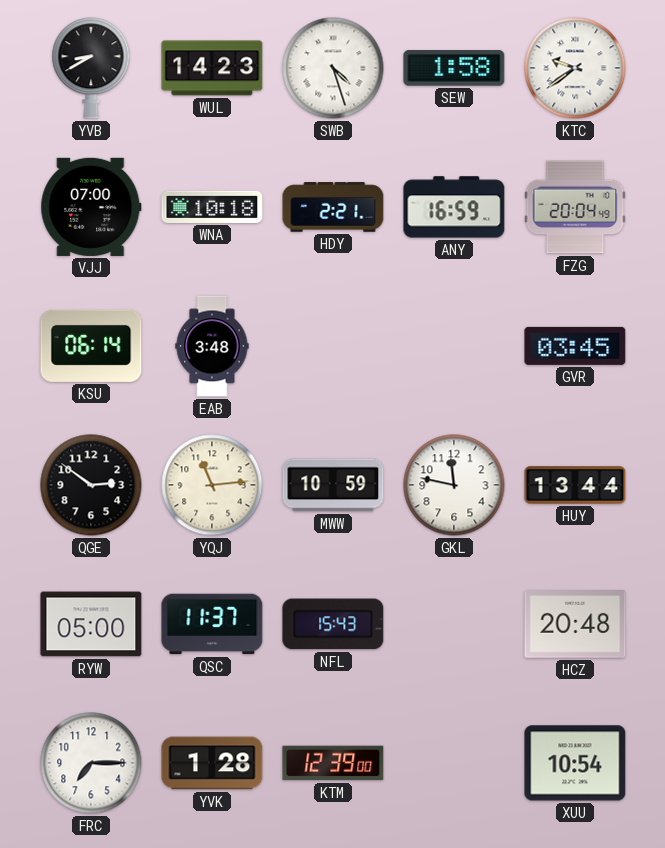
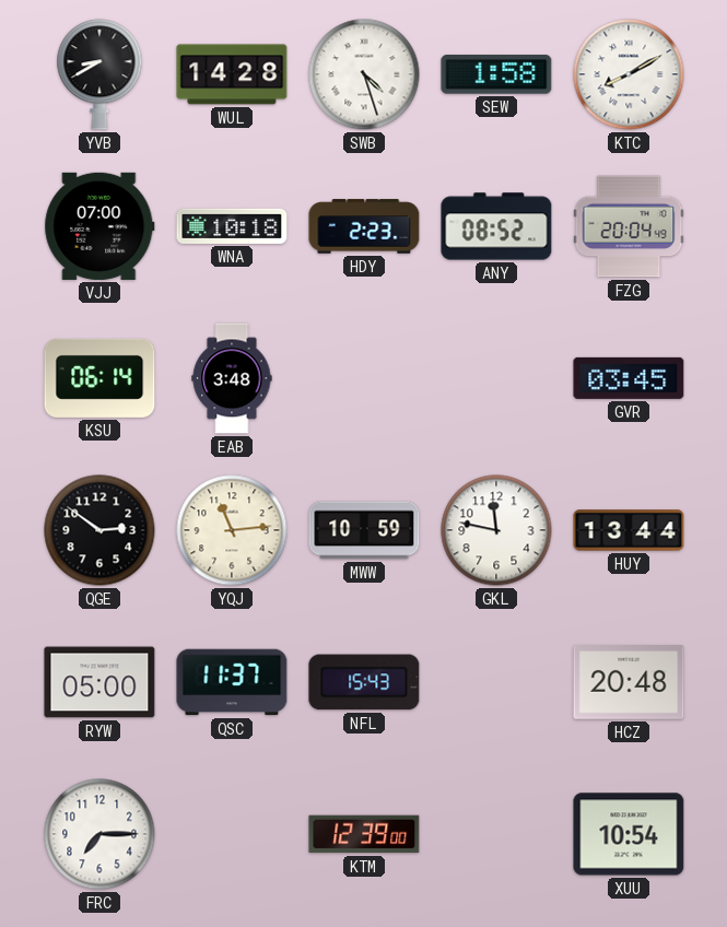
WUL: 14:23 -> 14:28 (232, 74)
KTC: 9:39 -> 8:10 (629, 74)
HDY: 2:21 -> 2:23 (364, 226)
ANY: 16:59 -> 08:52 (496, 226)
YVK: 1:28 -> none (212, 763)
